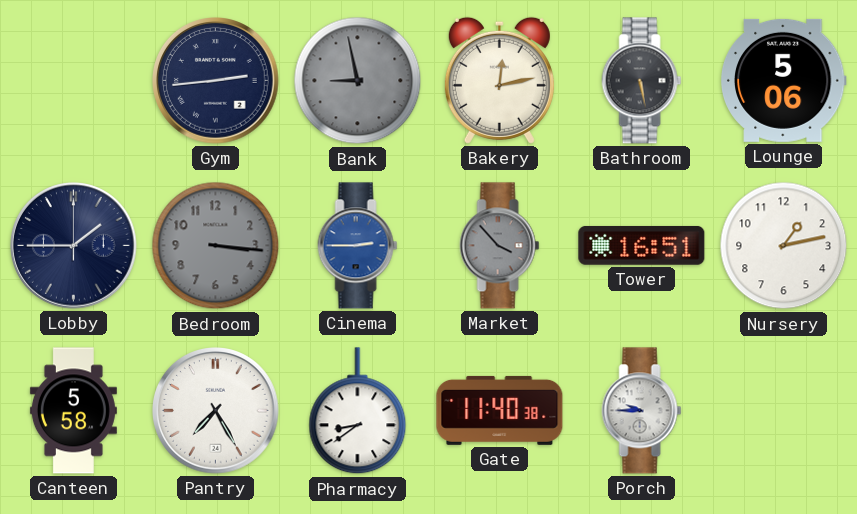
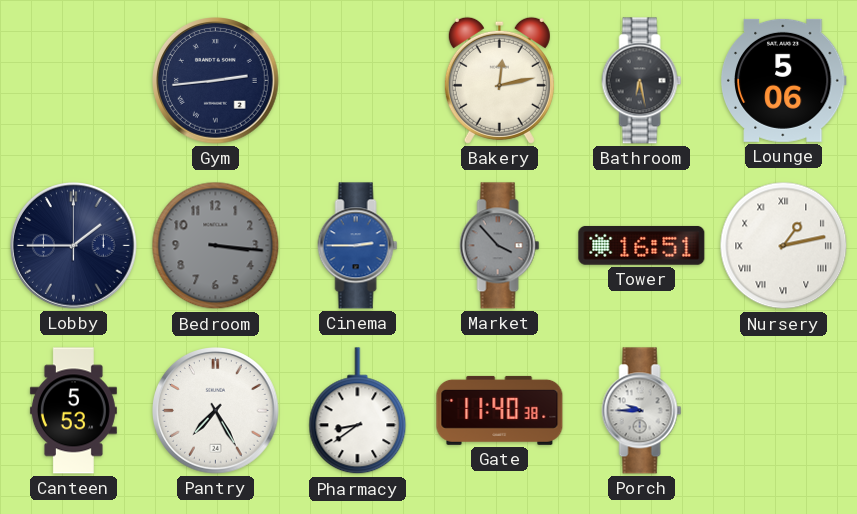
Bank: 8:58 -> none (358, 81)
Bathroom: 5:28 -> 6:28 (642, 81)
Nursery numerals: Arabic -> Roman (784, 246)
Canteen: 5:58 -> 5:53 (73, 411)
